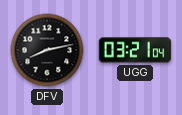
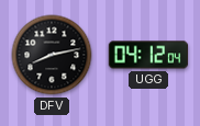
UGG: 03:21 -> 04:12 (148, 55)
